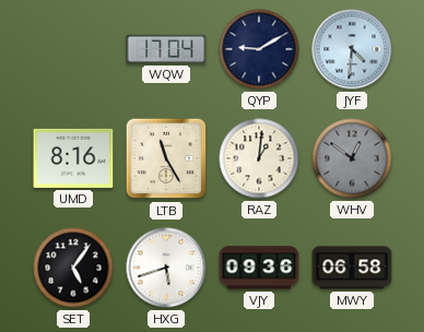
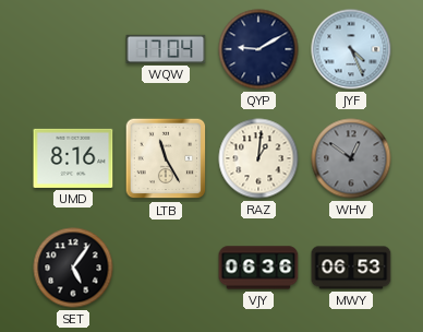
JYF: 4:31 -> 4:26 (351, 49)
HXG: 5:42 -> none (166, 268)
VJY: 09:36 -> 06:36 (258, 268)
MWY: 06:58 -> 06:53 (351, 268)
